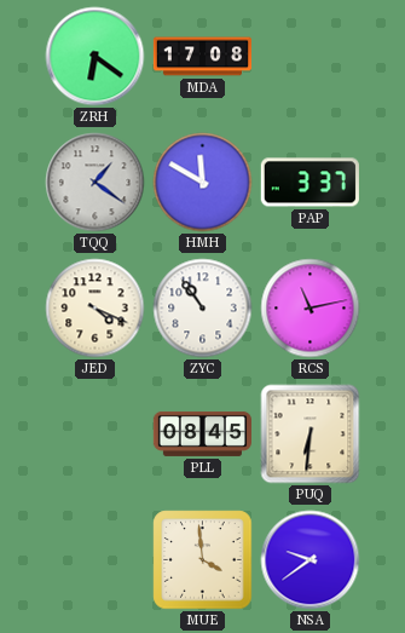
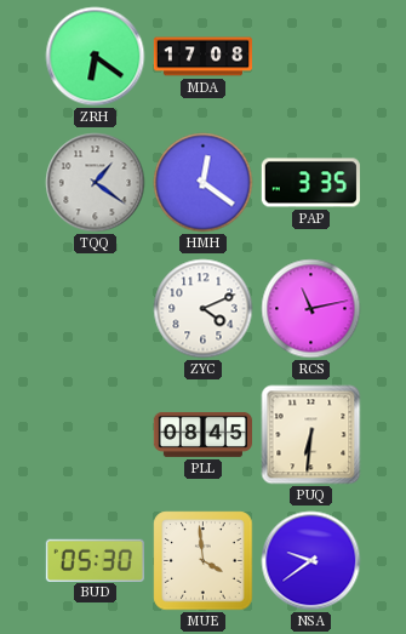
HMH: 11:50 -> 12:21 (204, 183)
PAP: 3:37 -> 3:35 (310, 183)
JED: 4:19 -> none (96, 309)
ZYC: 10:54 -> 4:11 (204, 309)
BUD: none -> 05:30 (95, 560)
